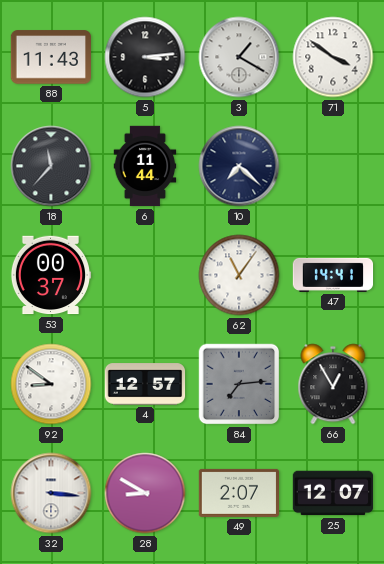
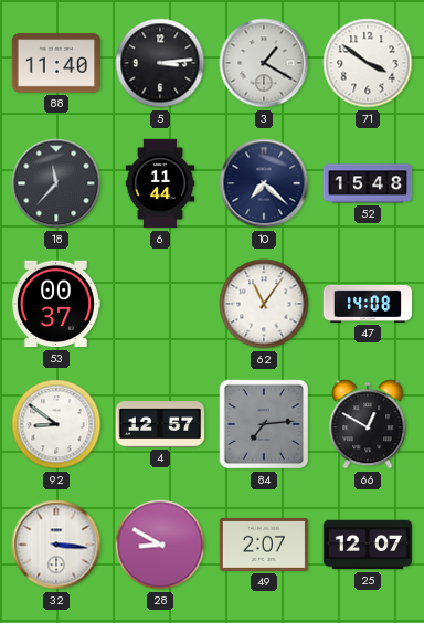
88: 11:43 -> 11:40 (55, 63)
52: none -> 15:48 (368, 183)
47: 14:41 -> 14:08 (368, 304)
66: 12:55 -> 12:50 (368, 424)
